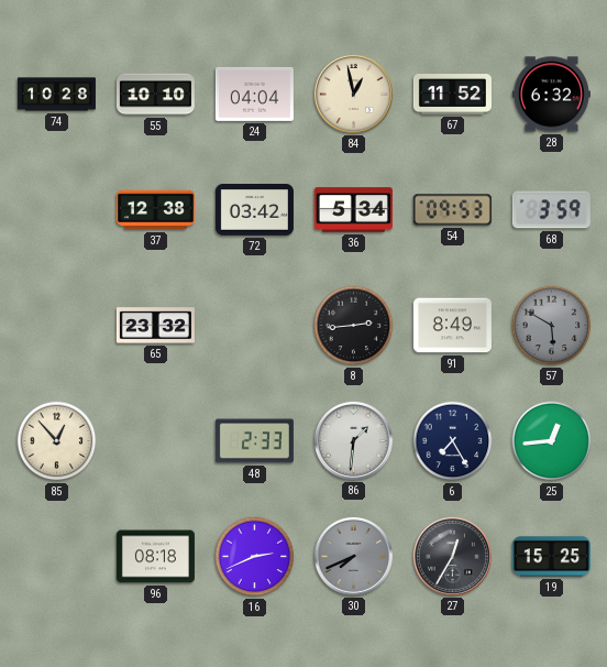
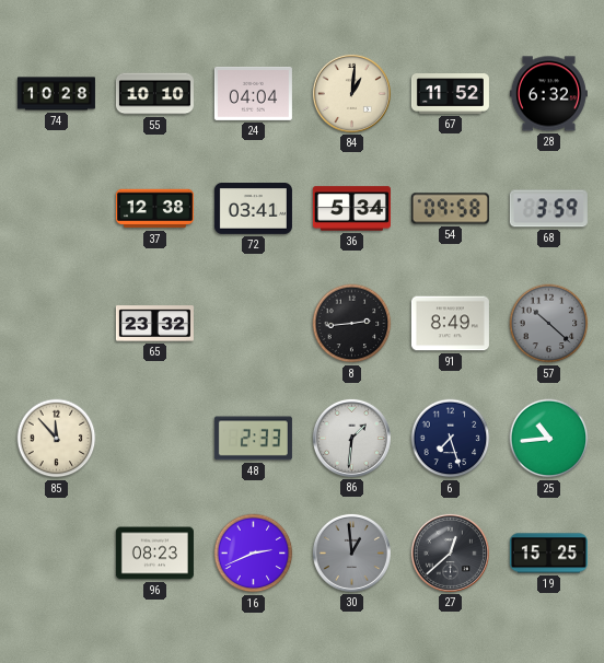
84: 12:58 -> 1:01 (351, 93)
72: 03:42 -> 03:41 (253, 209)
54: 09:53 -> 09:58 (450, 209)
57: 5:50 -> 10:22 (549, 324)
85: 12:53 -> 11:53 (57, 439)
6: 7:25 -> 7:27 (451, 439)
25: 12:44 -> 10:44 (549, 439)
96: 08:18 -> 08:23 (154, 554)
30: 7:41 -> 12:59 (351, 552)
27: 12:35 -> 12:38 (450, 552)
